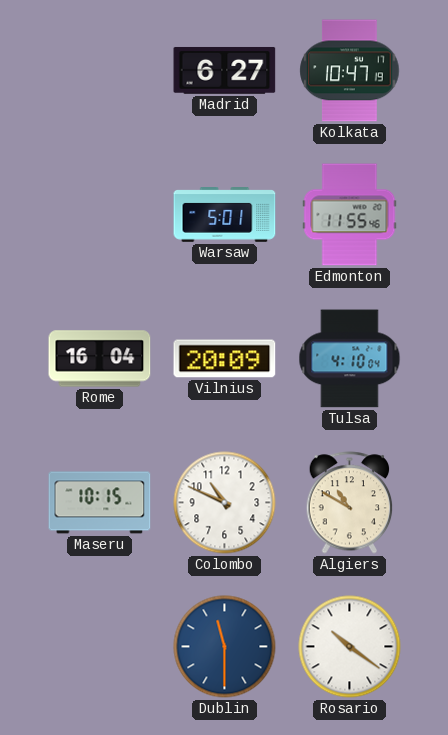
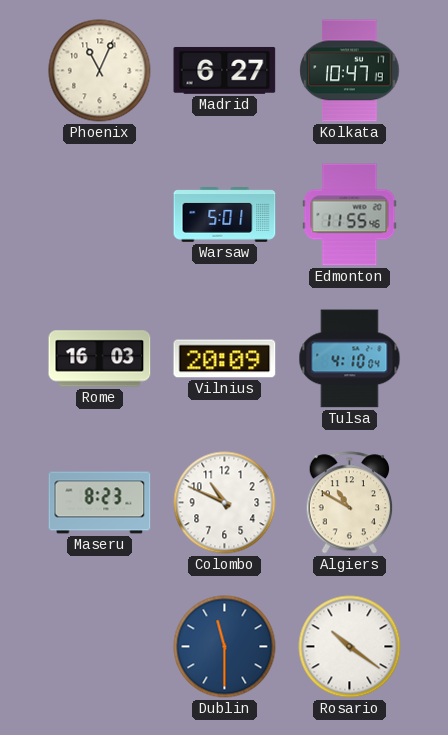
Phoenix: none -> 11:04 (100, 71)
Rome: 16:04 -> 16:03 (100, 359)
Maseru: 10:15 -> 8:23 (100, 503)
